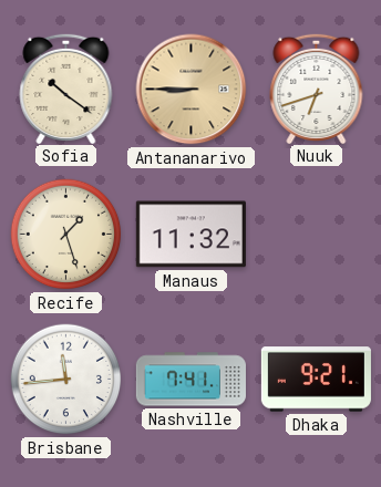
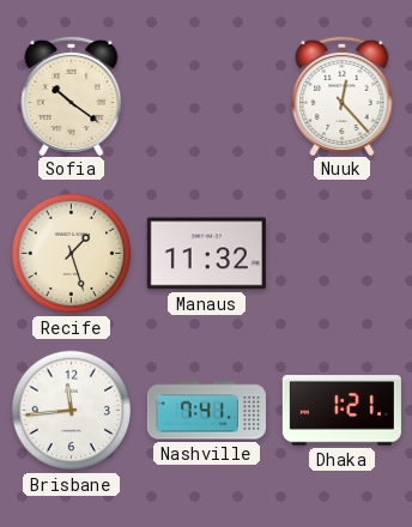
Antananarivo: 8:45 -> none (192, 90)
Nuuk: 6:42 -> 12:23 (343, 95)
Dhaka: 9:21 -> 1:21 (341, 411)
